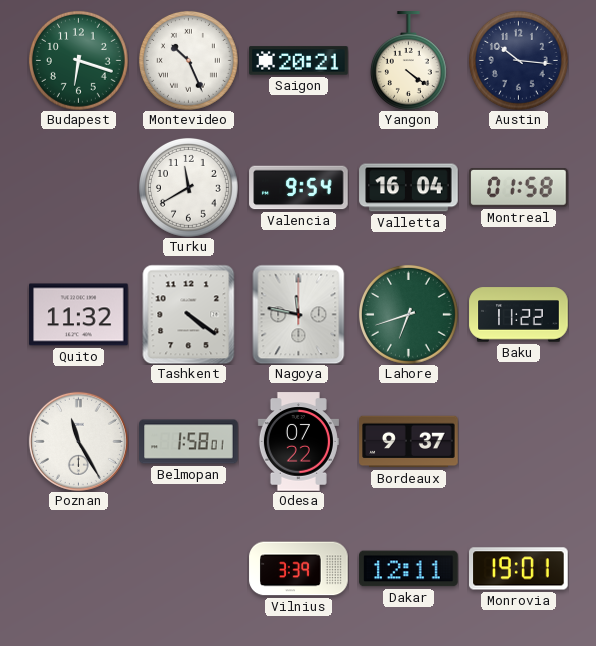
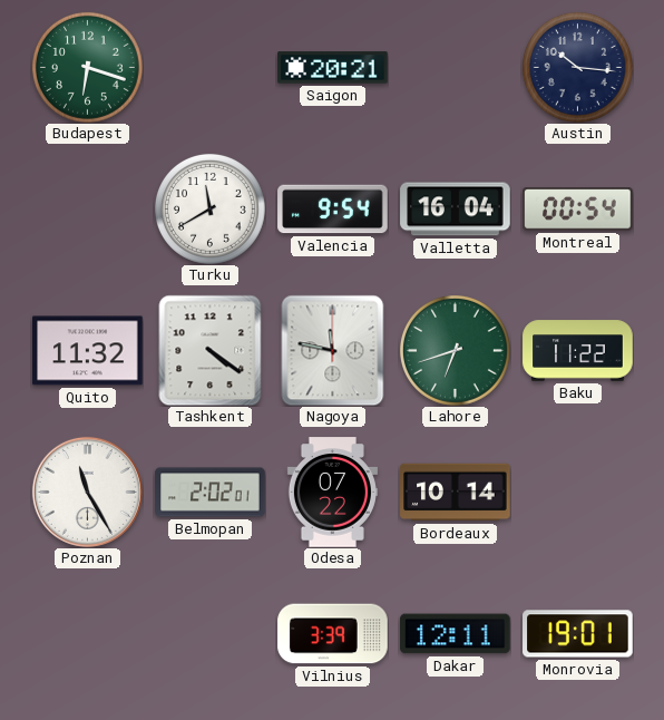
Montevideo: 10:26 -> none (188, 60)
Yangon: 4:21 -> none (408, 61)
Montreal: 01:58 -> 00:54 (578, 210)
Belmopan: 1:58 -> 2:02 (211, 493)
Bordeaux: 9:37 -> 10:14 (456, 493)
